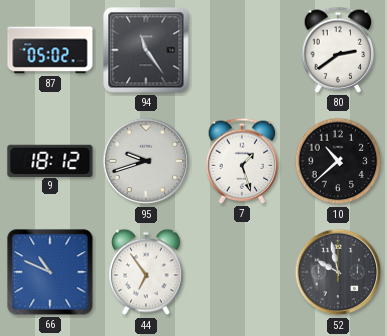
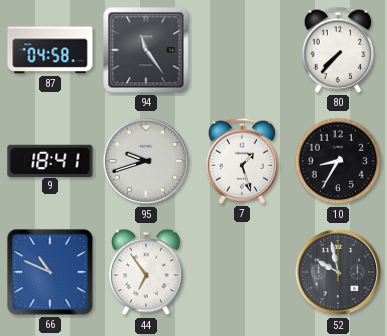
87: 05:02 -> 04:58 (50, 50)
80: 2:39 -> 7:37 (338, 50)
9: 18:12 -> 18:41 (50, 160)
10: 10:38 -> 8:35 (338, 161)
